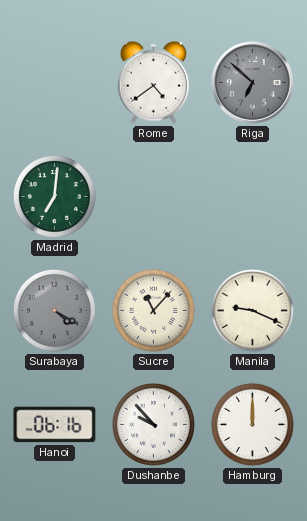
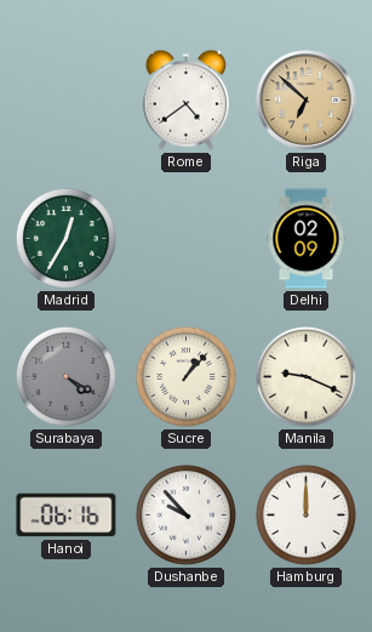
Riga dial: grey -> champagne (307, 101)
Madrid: 7:01 -> 12:35 (65, 238)
Delhi: none -> 02:09 (307, 239)
Sucre: 11:07 -> 1:07 (185, 376)
